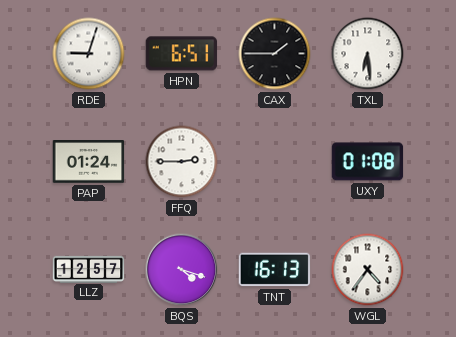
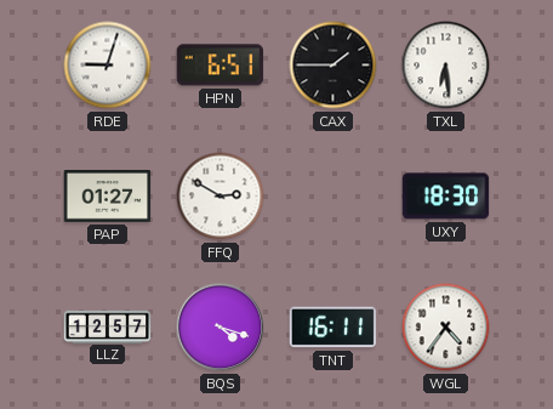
PAP: 01:24 -> 01:27 (108, 197)
FFQ: 2:45 -> 2:50 (221, 197)
UXY: 01:08 -> 18:30 (446, 197)
TNT: 16:13 -> 16:11 (333, 328)
